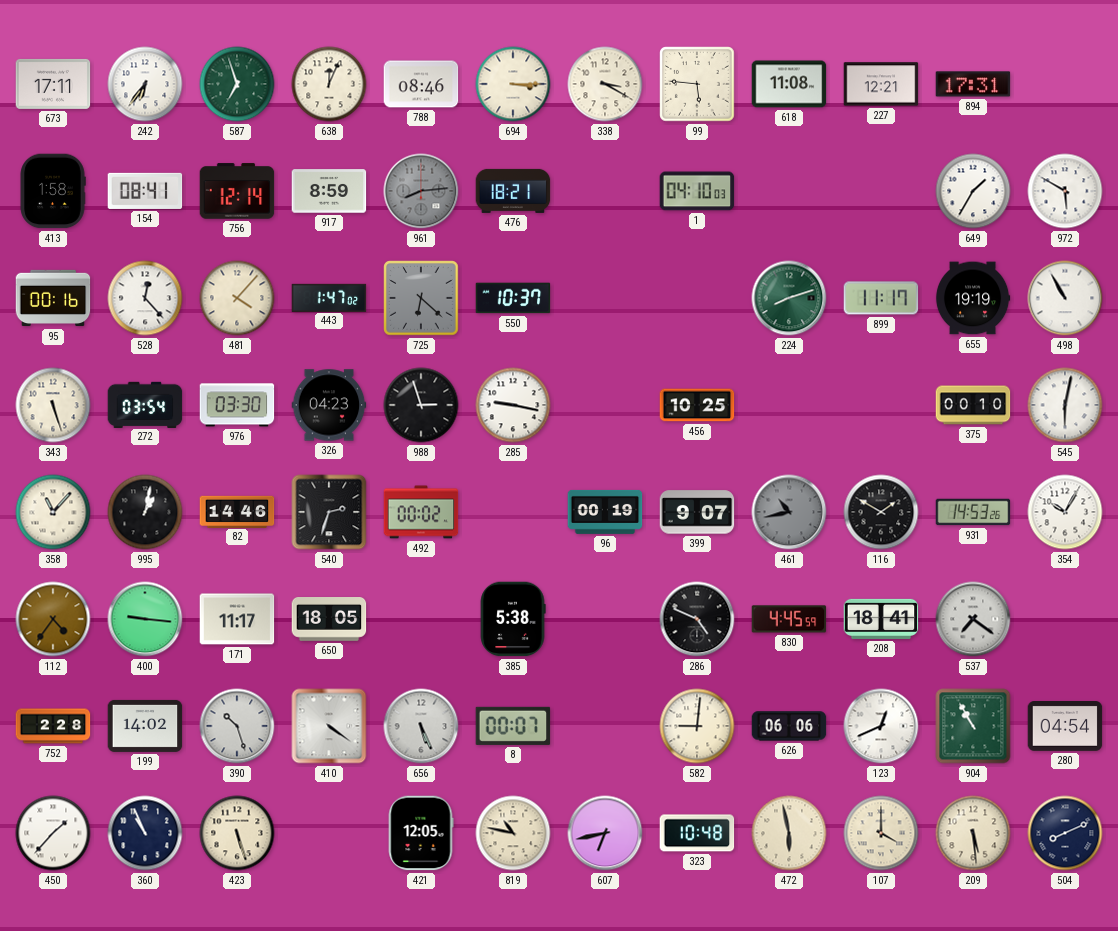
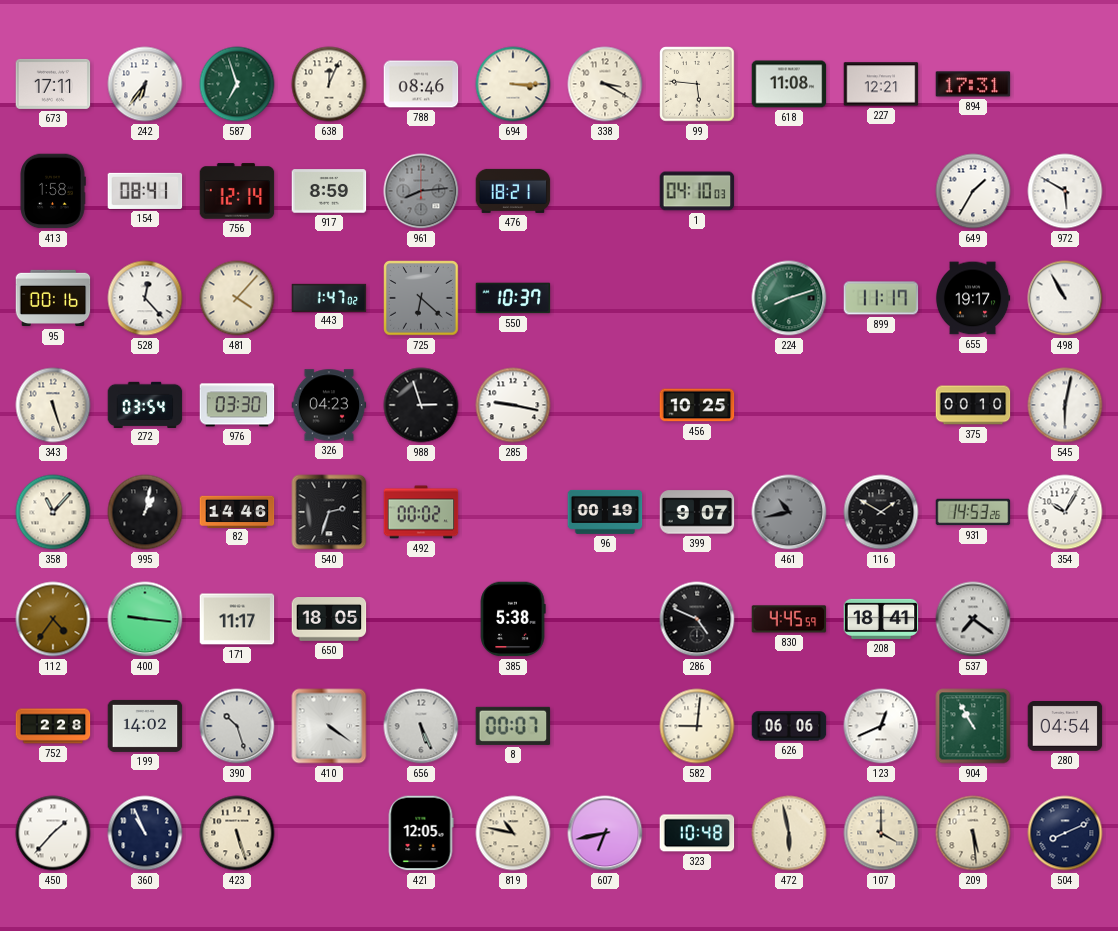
655: 19:19 -> 19:17 (973, 298)
